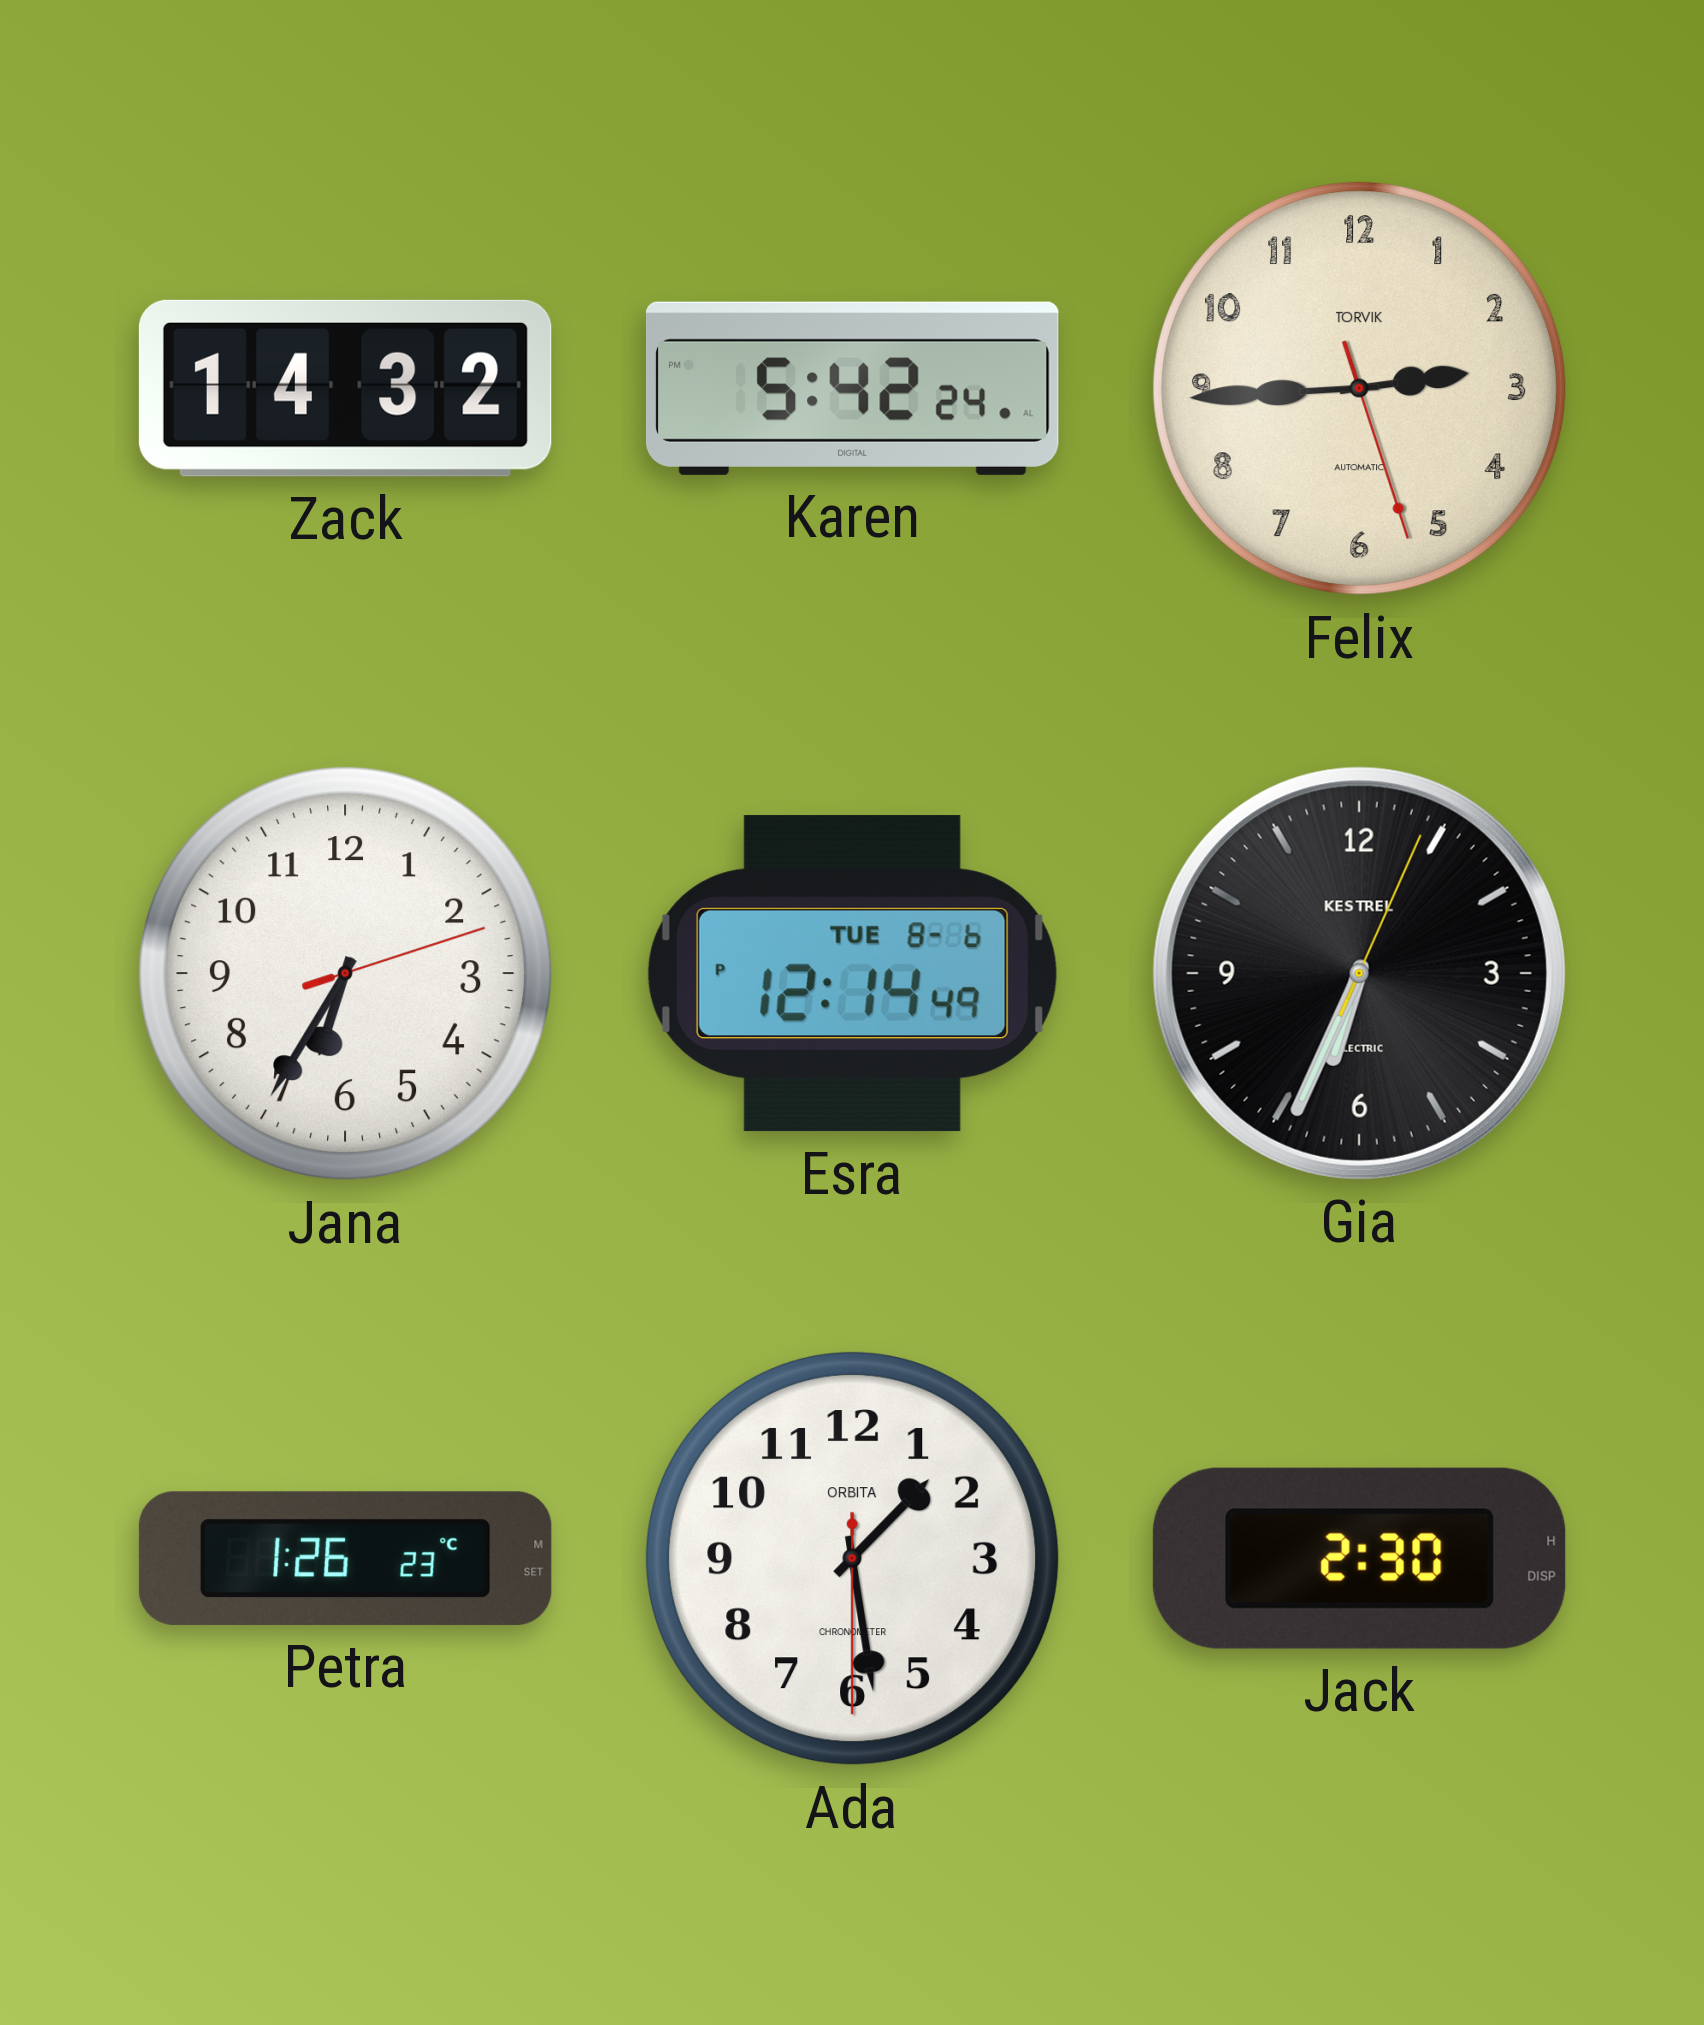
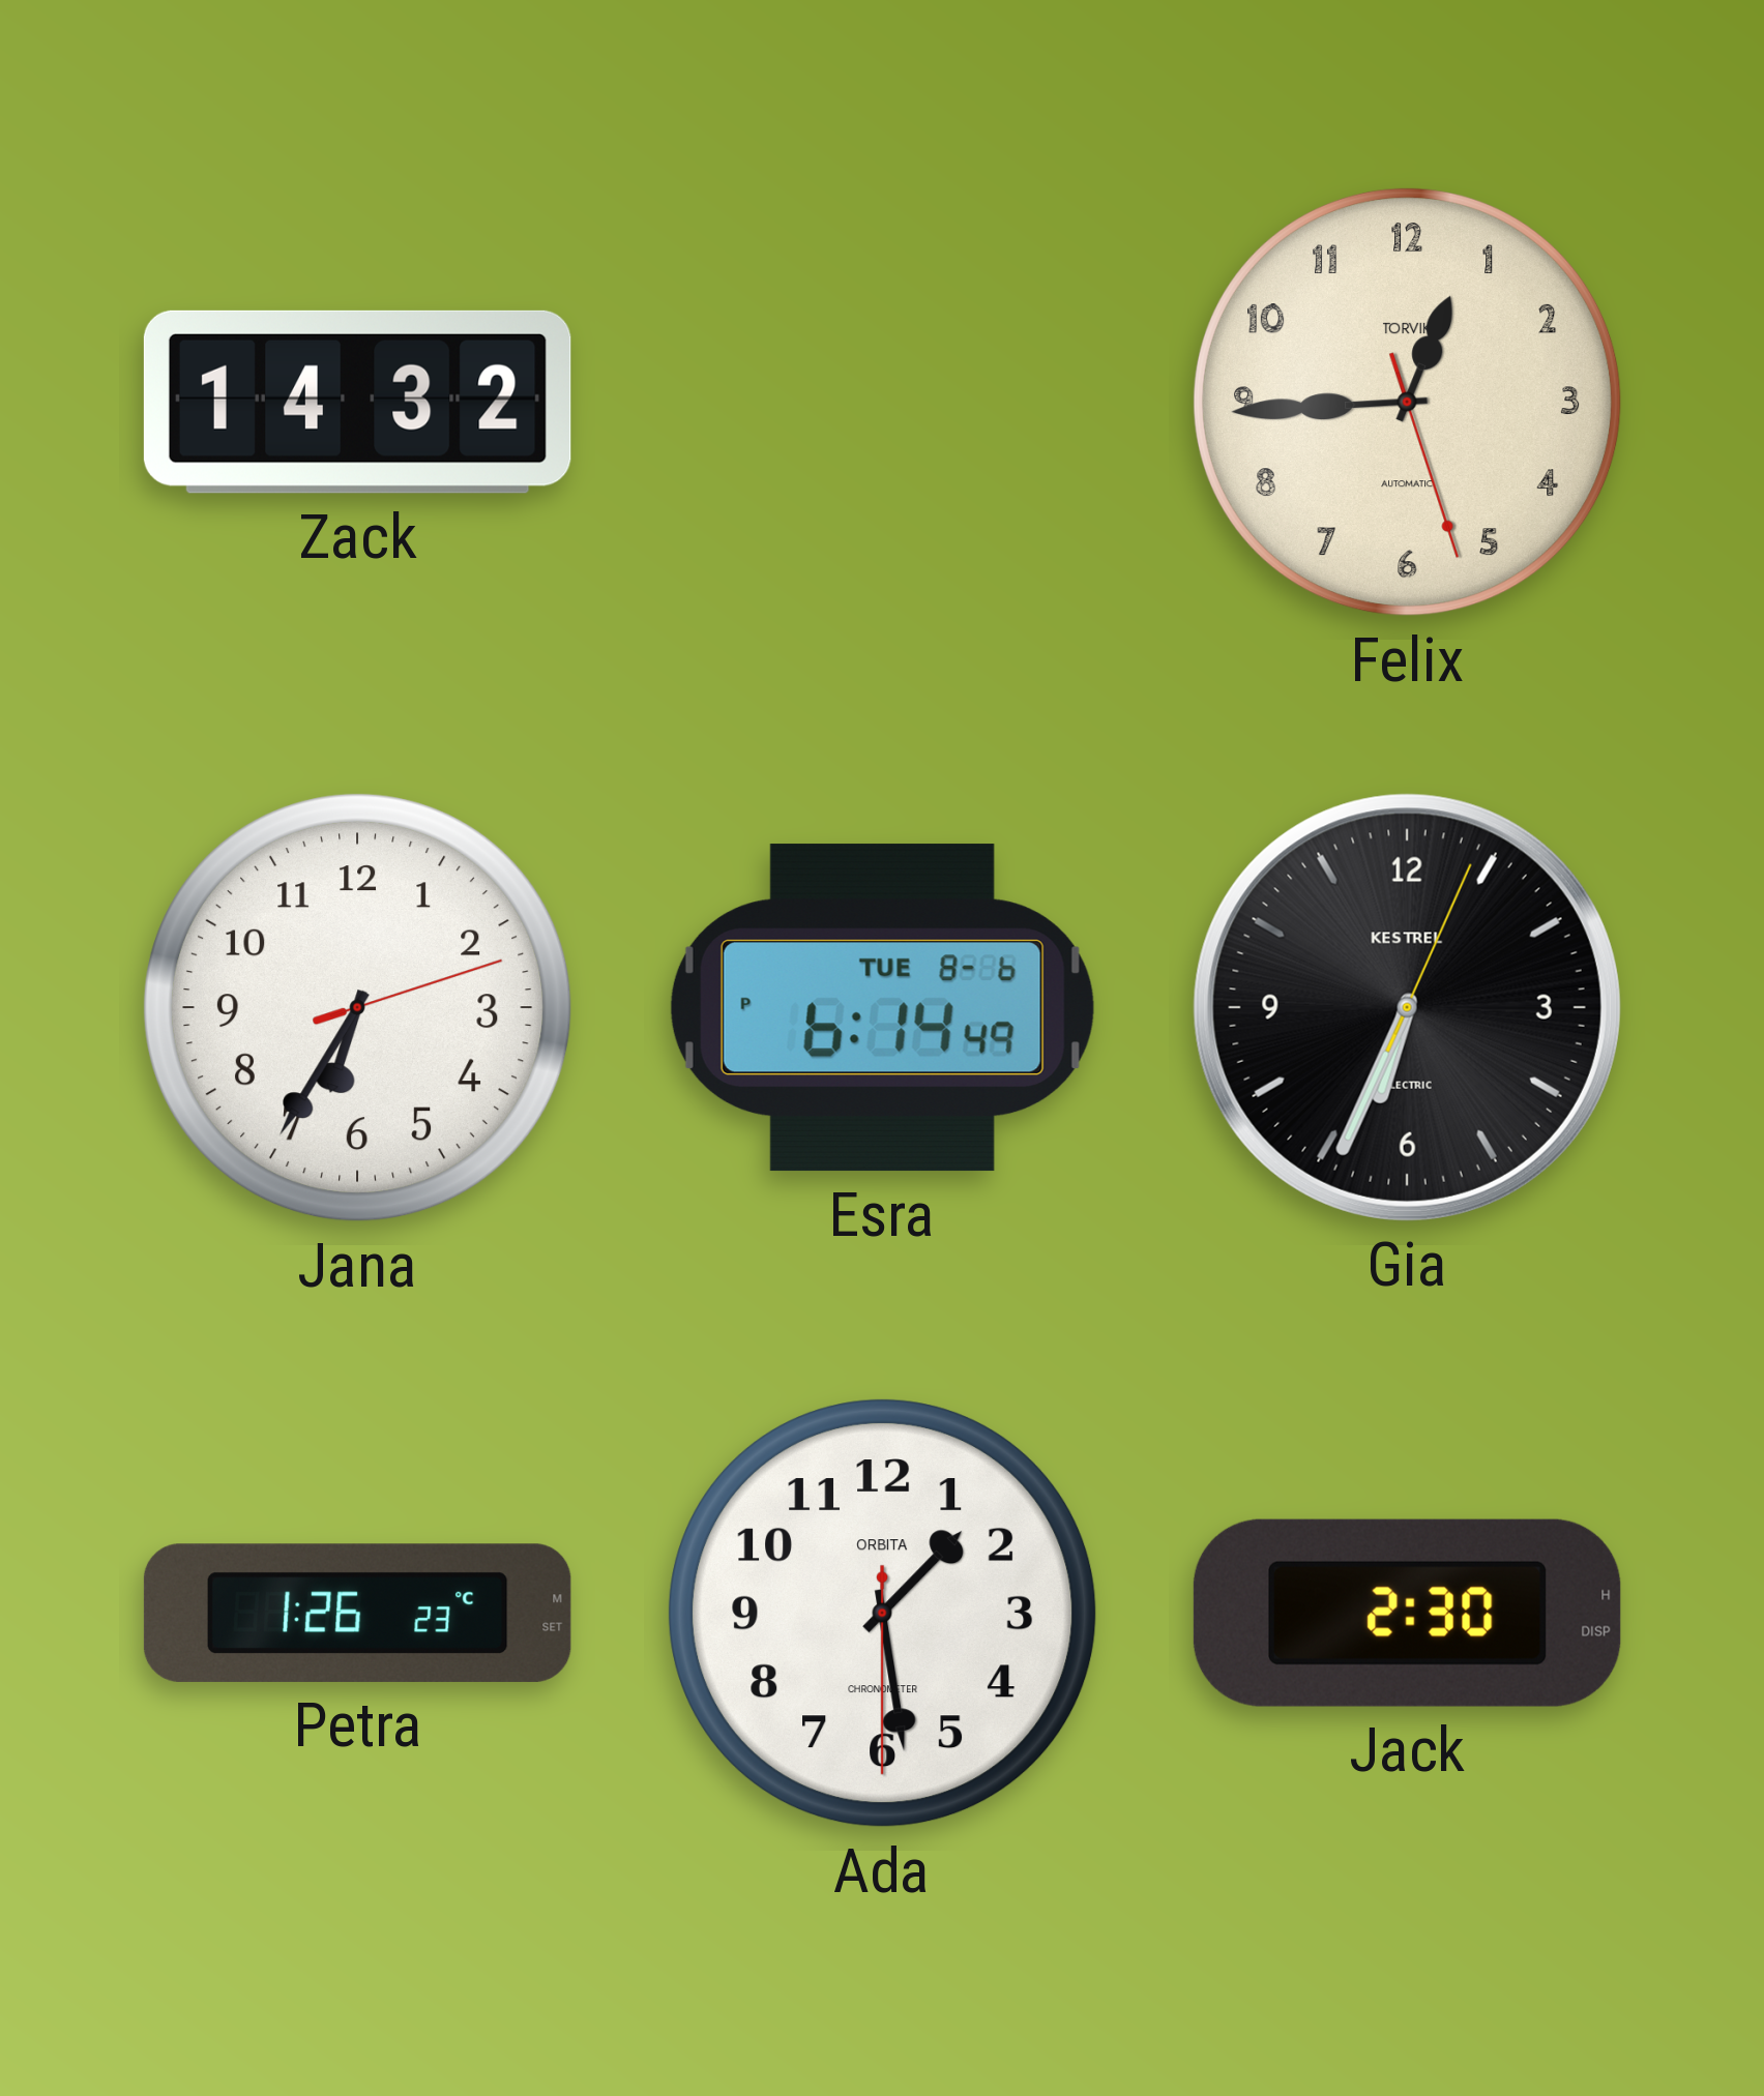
Karen: 5:42 -> none (852, 388)
Felix: 2:44 -> 12:44 (1408, 403)
Esra: 12:14 -> 6:14 (882, 1008)
